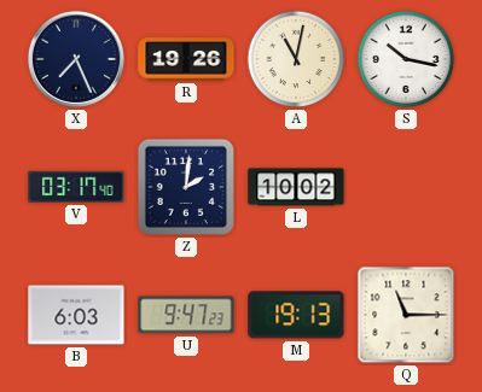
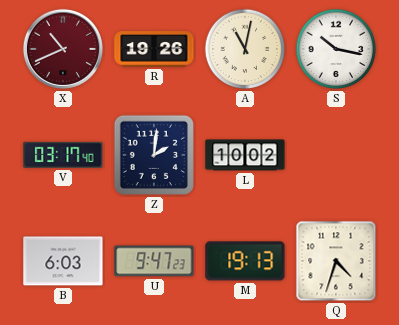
X: 7:26 -> 10:41 (63, 49)
X dial: navy -> burgundy (63, 49)
Q: 11:15 -> 4:33 (336, 261)
